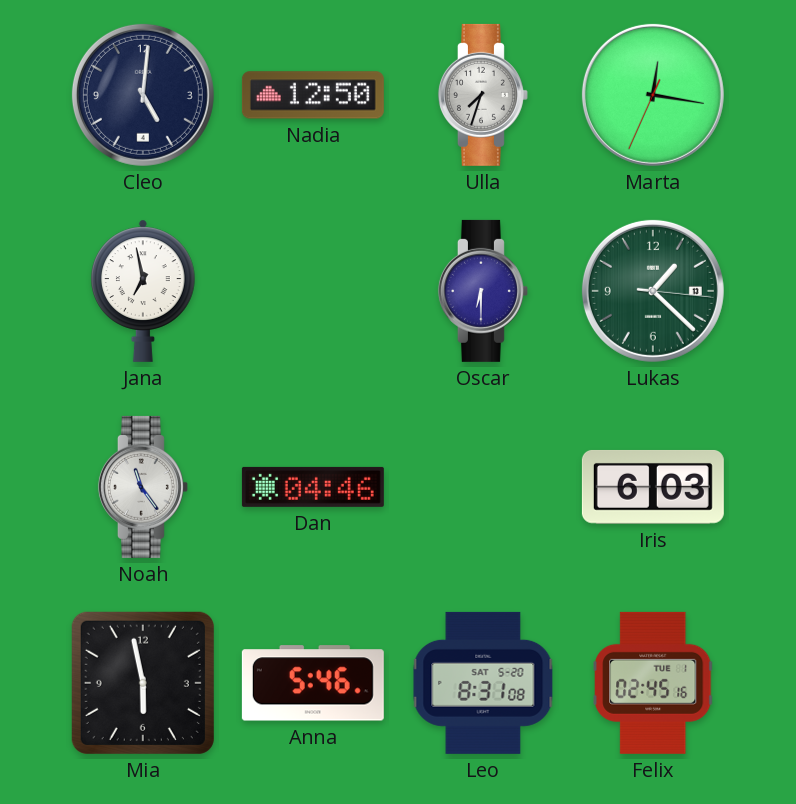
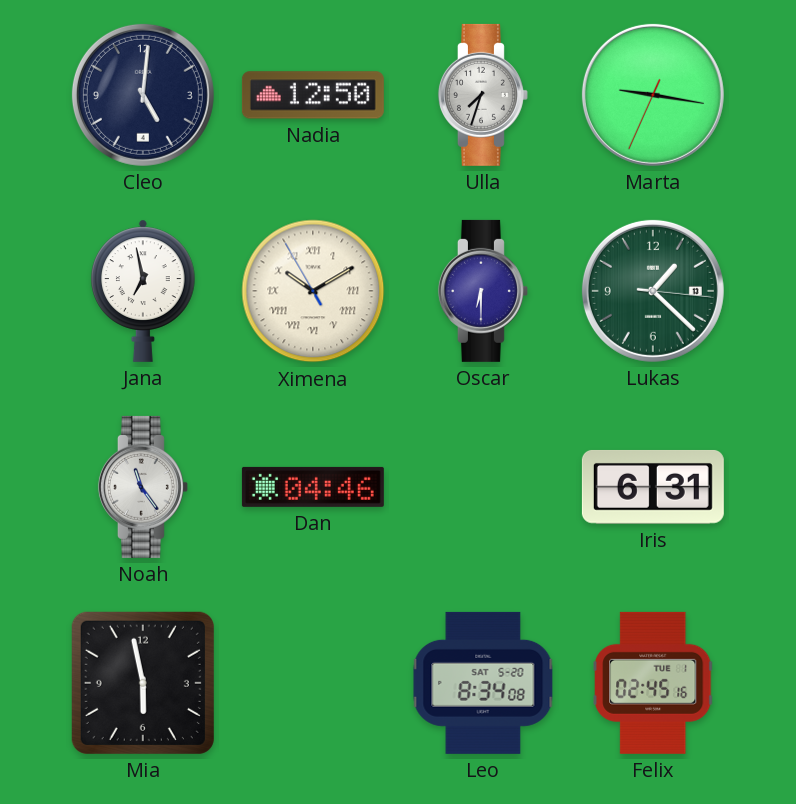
Marta: 12:16 -> 9:16 (653, 95)
Ximena: none -> 10:09 (313, 291)
Iris: 6:03 -> 6:31 (653, 487)
Anna: 5:46 -> none (313, 683)
Leo: 8:31 -> 8:34 (483, 683)
